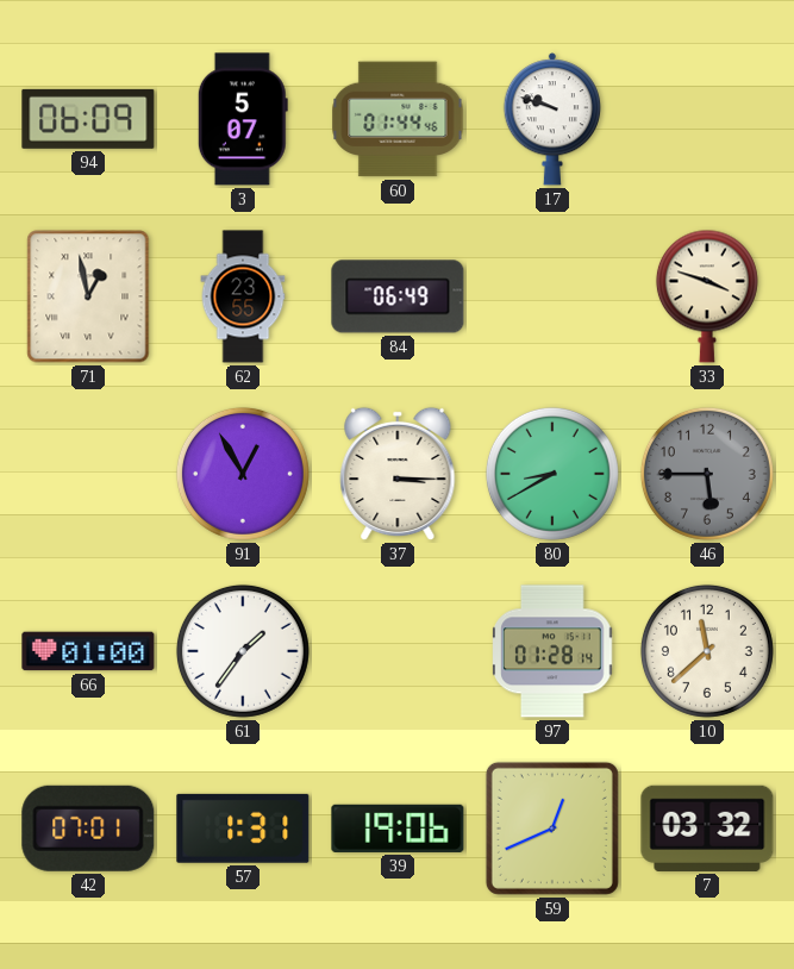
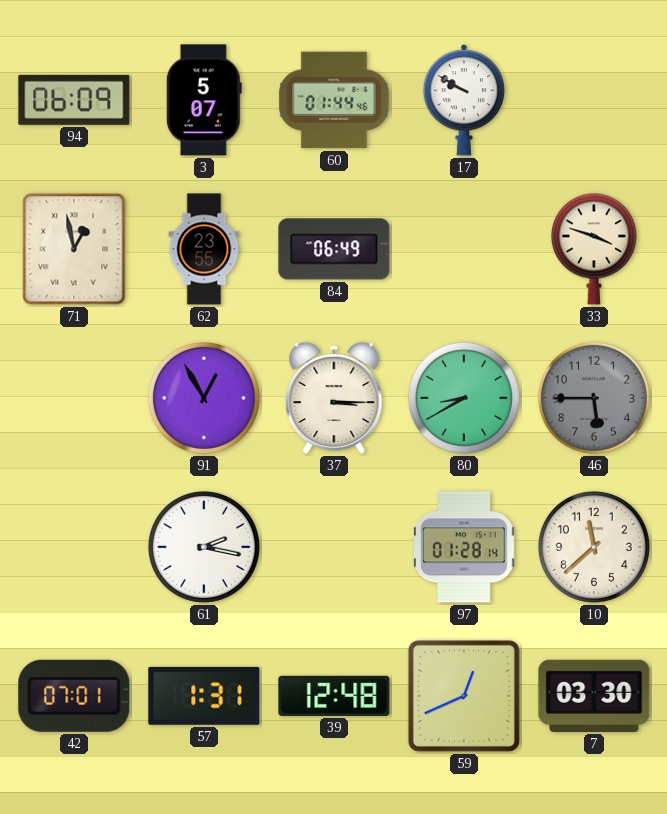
17: 9:48 -> 9:50 (463, 100)
66: 01:00 -> none (88, 651)
61: 1:36 -> 2:17 (204, 547)
39: 19:06 -> 12:48 (334, 696)
7: 03:32 -> 03:30 (594, 696)
